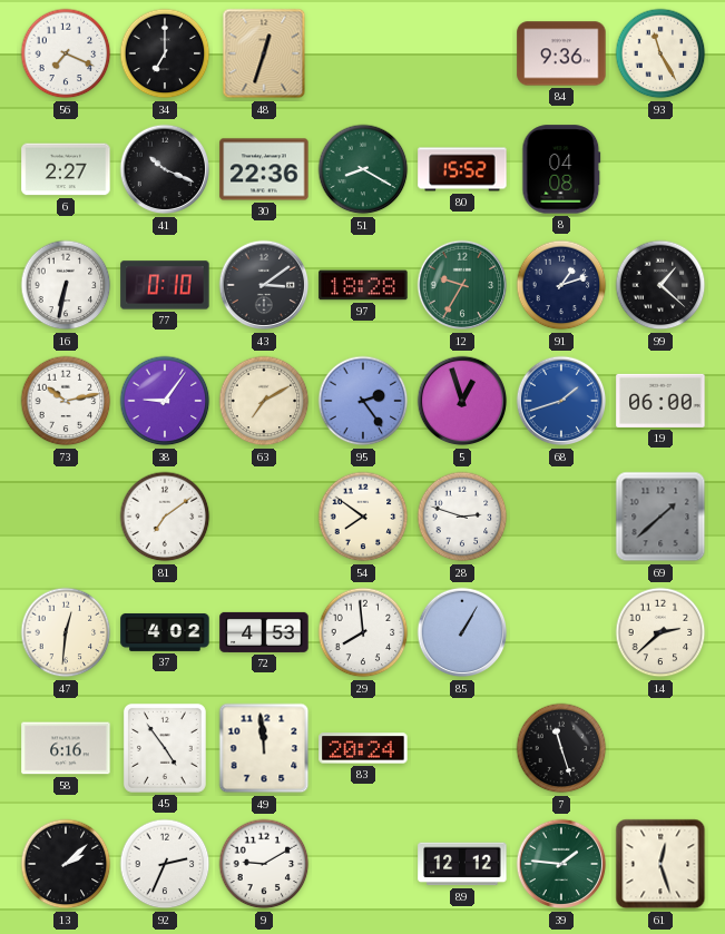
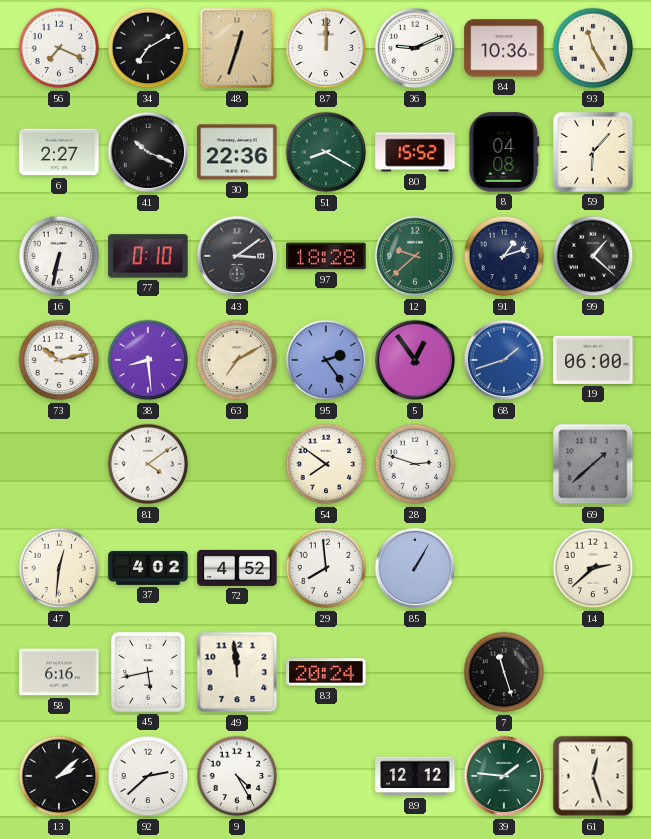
34: 7:00 -> 7:10 (148, 48)
87: none -> 12:00 (326, 48)
36: none -> 9:11 (415, 48)
84: 9:36 -> 10:36 (504, 48)
59: none -> 6:07 (593, 152)
12: 9:35 -> 9:38 (415, 256)
38: 9:06 -> 8:29 (148, 360)
5: 12:57 -> 12:54 (415, 360)
81: 7:09 -> 4:09 (148, 464)
72: 4:53 -> 4:52 (237, 568)
45: 4:54 -> 5:43 (148, 672)
92: 2:34 -> 2:38 (148, 776)
9: 9:10 -> 4:25 (237, 776)
